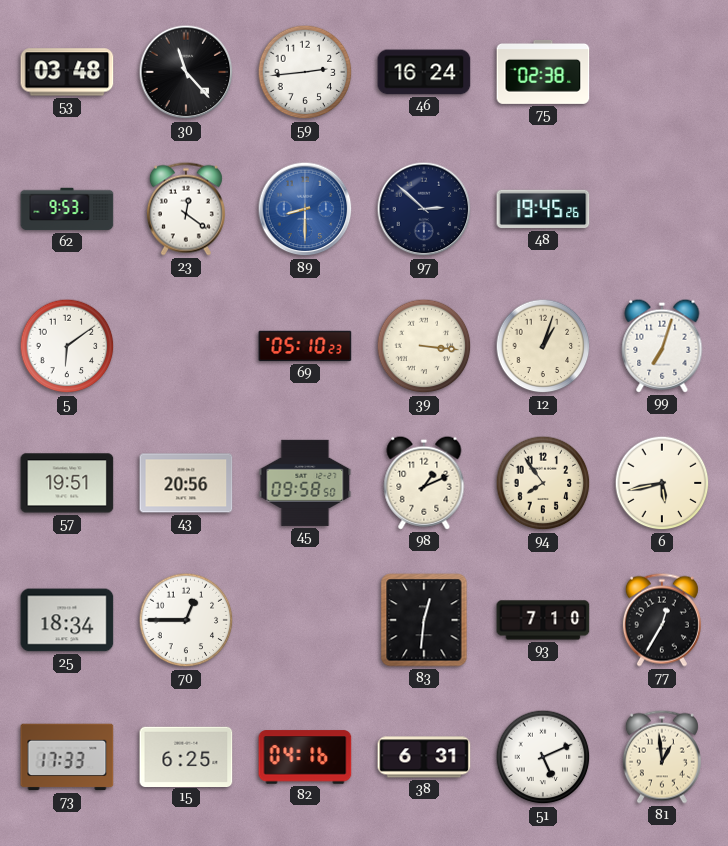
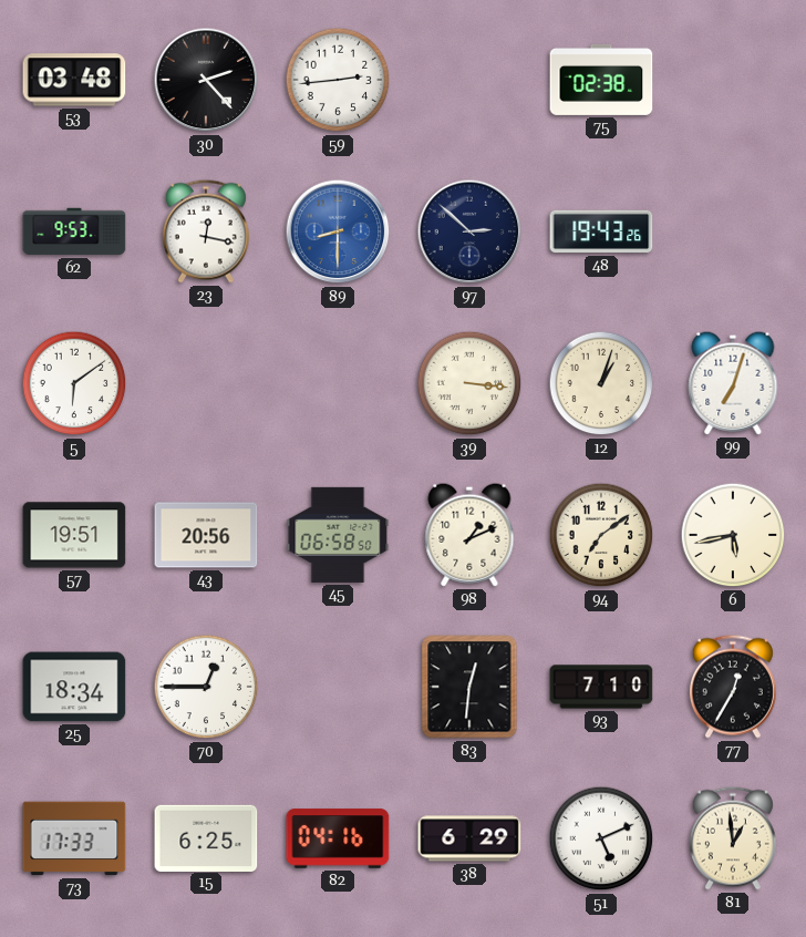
30: 11:23 -> 2:23 (206, 80)
46: 16:24 -> none (424, 72)
23: 12:21 -> 12:17 (206, 231)
48: 19:45 -> 19:43 (601, 231)
69: 05:10 -> none (305, 346)
45: 09:58 -> 06:58 (338, 535)
94: 7:54 -> 7:09 (601, 535)
38: 6:31 -> 6:29 (469, 838)
